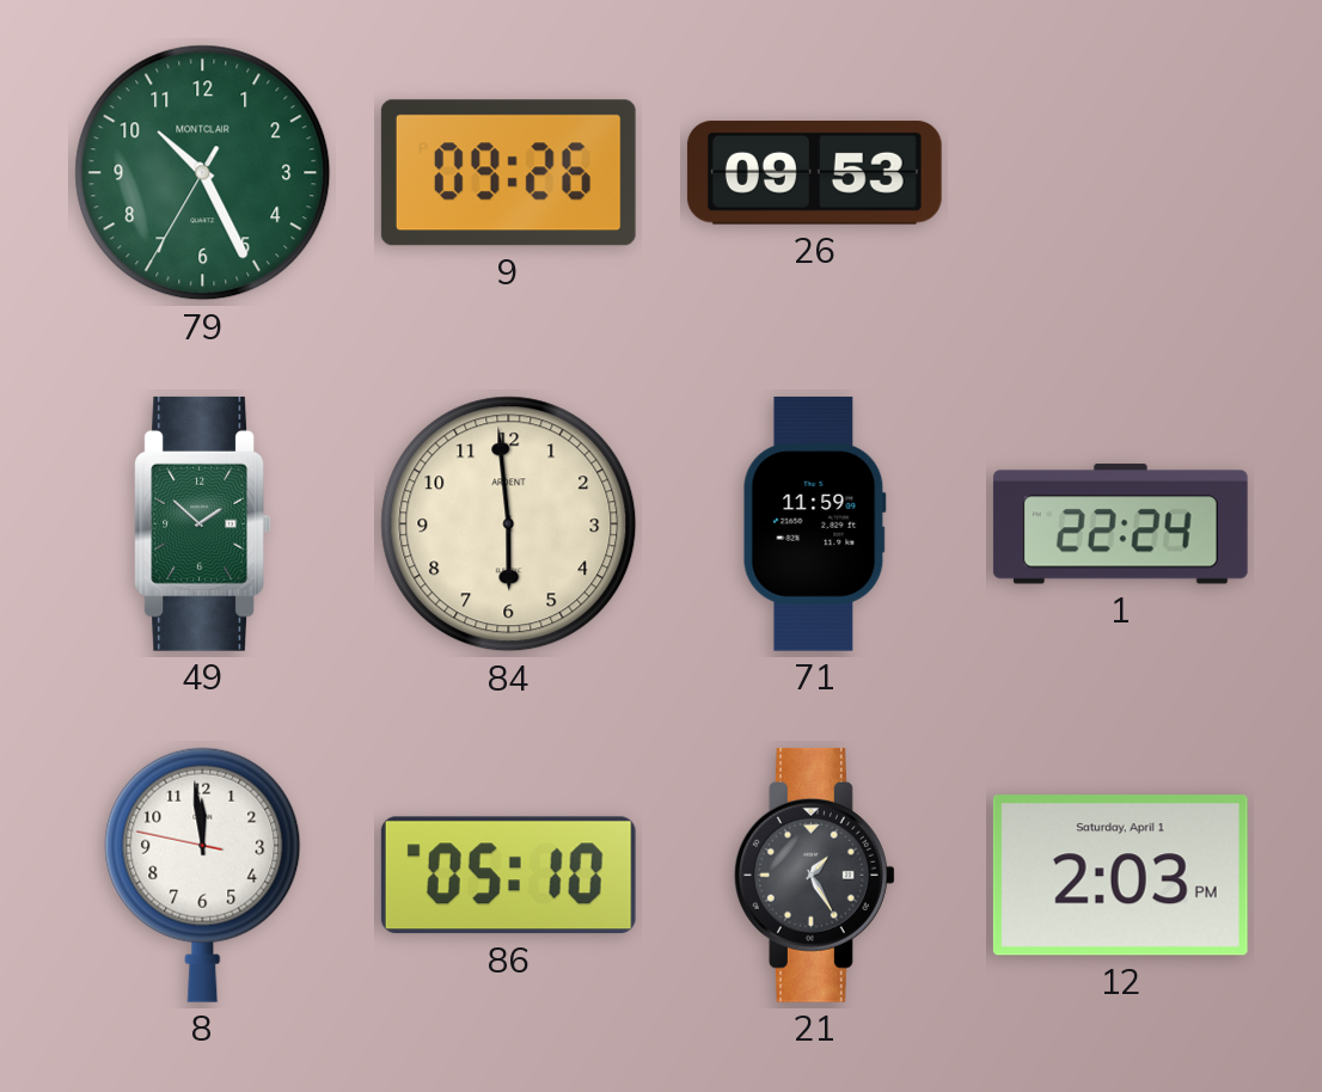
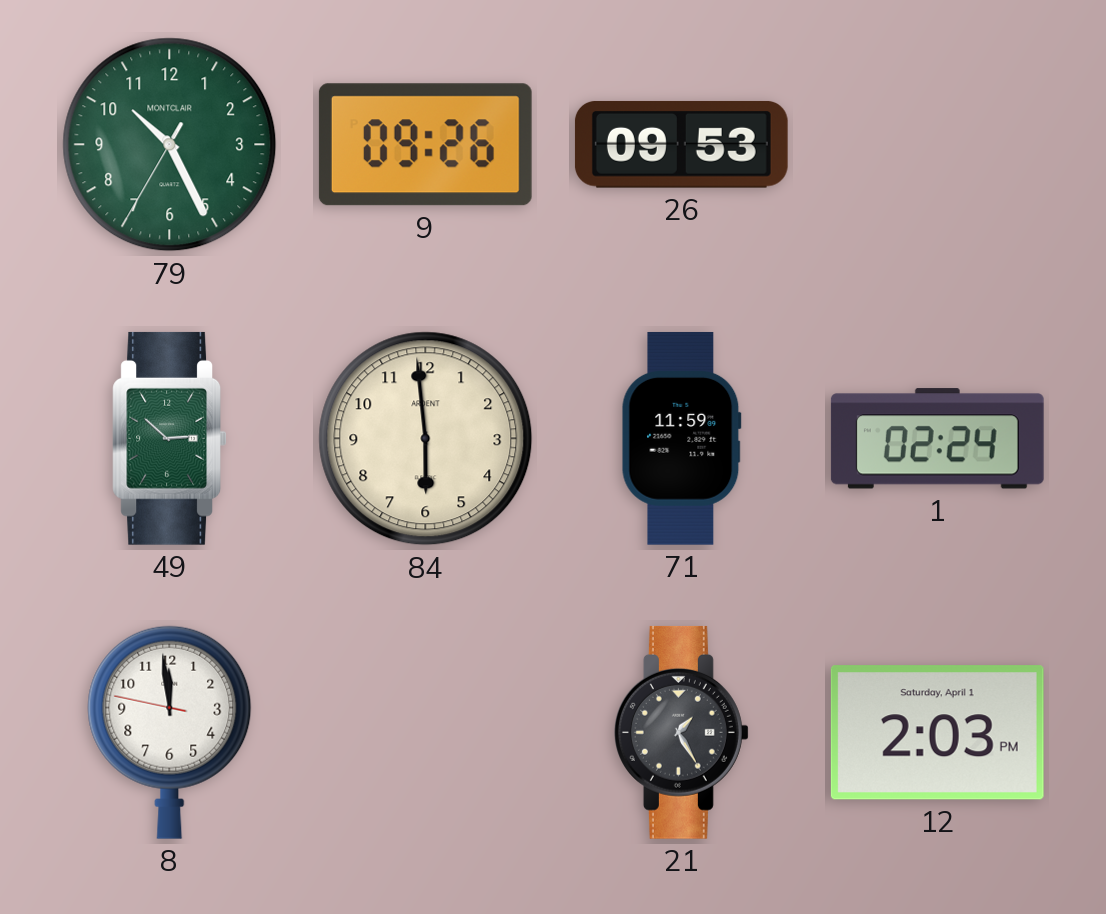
49: 1:52 -> 2:52 (169, 438)
1: 22:24 -> 02:24 (937, 439)
86: 05:10 -> none (508, 876)
